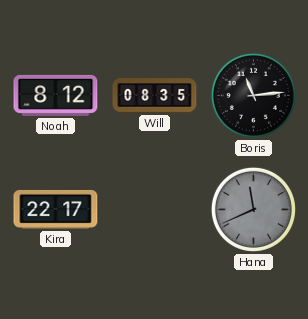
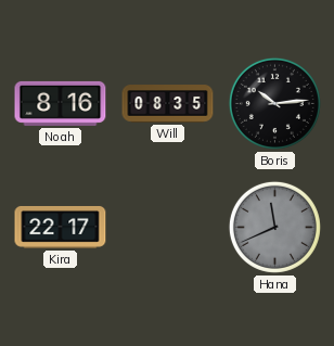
Noah: 8:12 -> 8:16 (61, 103)
Boris: 11:14 -> 10:14 (274, 103)
